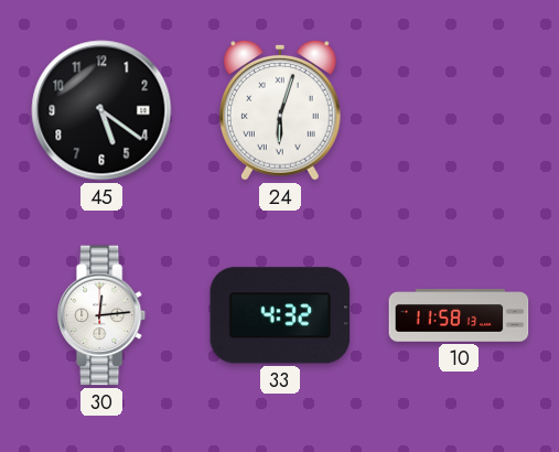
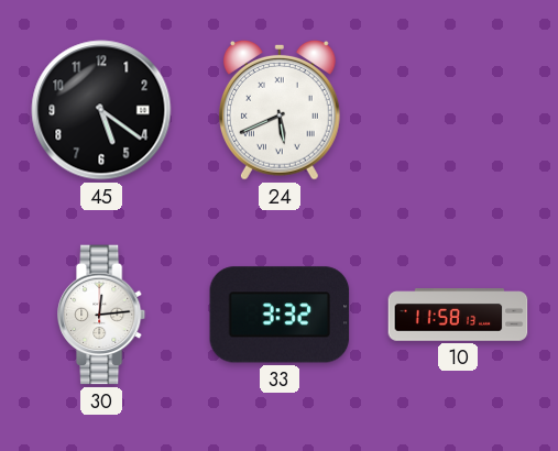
24: 6:03 -> 5:41 (280, 110)
33: 4:32 -> 3:32 (280, 315)
